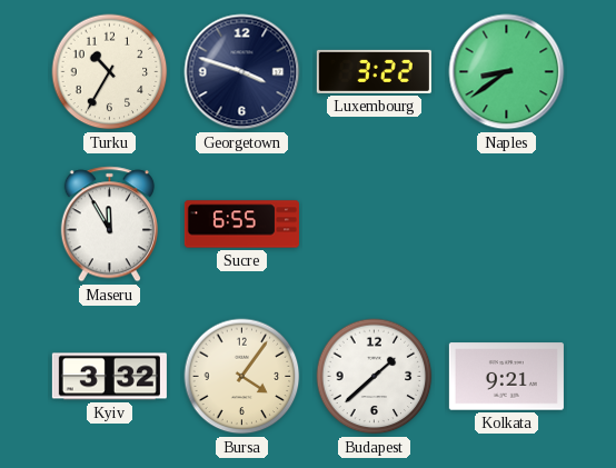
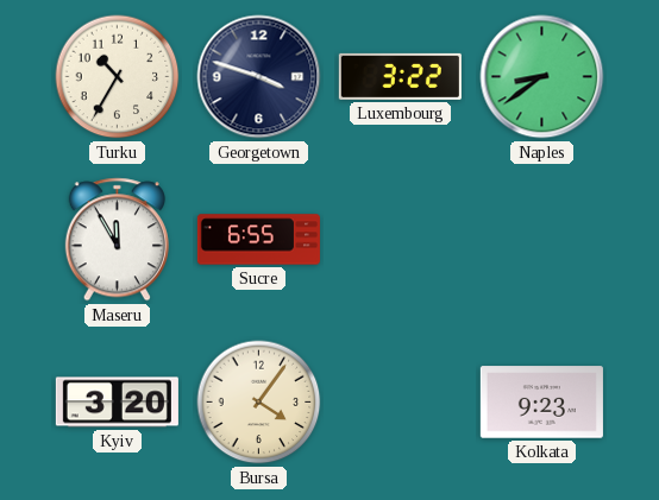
Kyiv: 3:32 -> 3:20 (117, 403)
Budapest: 1:38 -> none (375, 377)
Kolkata: 9:21 -> 9:23 (541, 403)
